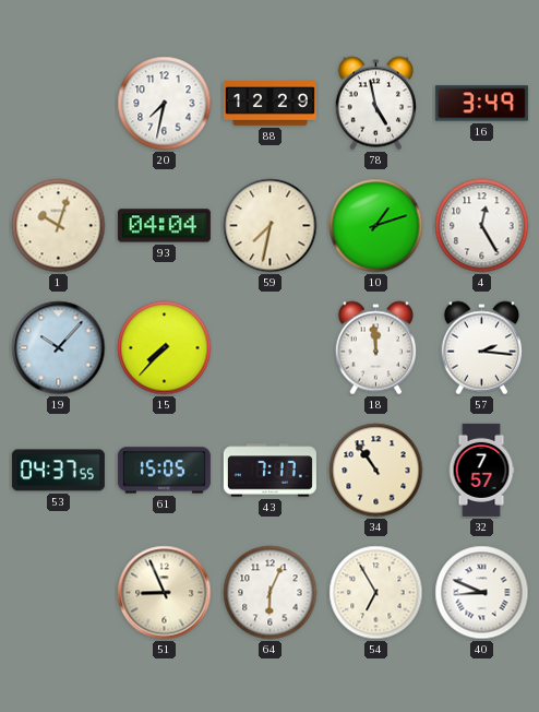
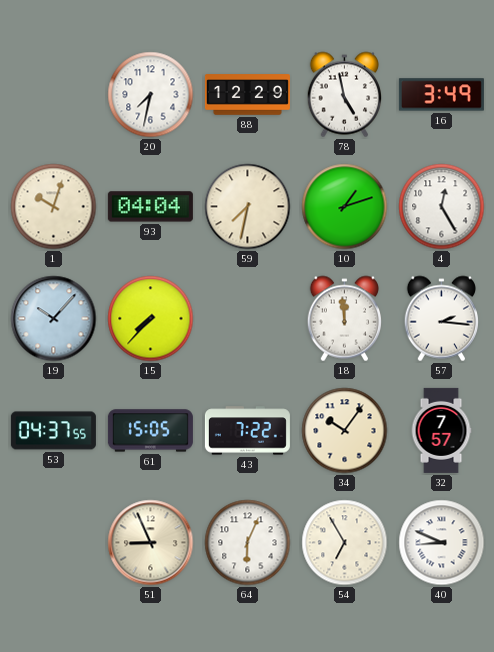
43: 7:17 -> 7:22 (247, 431)
34: 10:54 -> 10:06 (345, 431)
